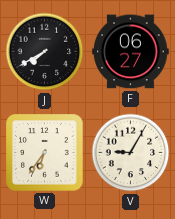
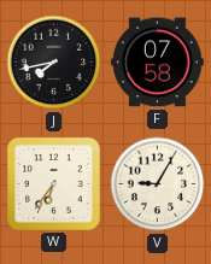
J: 7:40 -> 7:43 (54, 63)
F: 06:27 -> 07:58 (158, 63)
